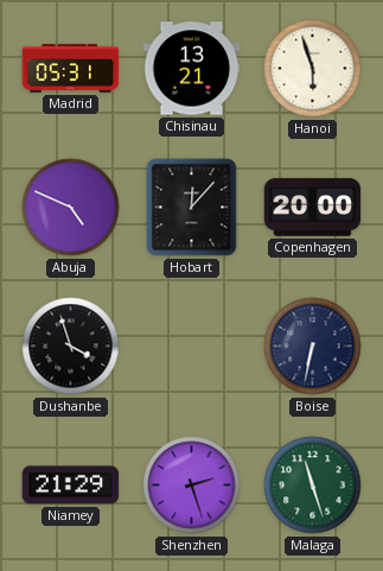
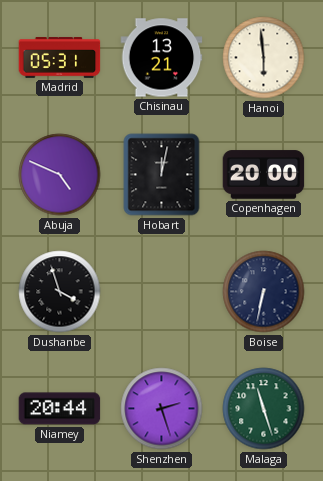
Hanoi: 5:57 -> 5:59 (264, 58)
Hobart: 12:07 -> 12:02 (162, 175)
Niamey: 21:29 -> 20:44 (60, 409)
